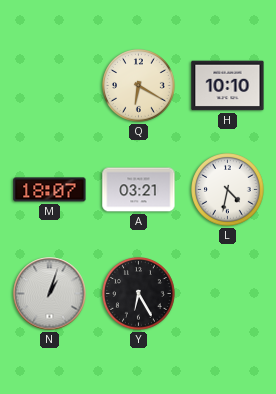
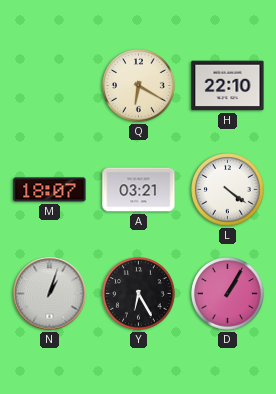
H: 10:10 -> 22:10 (228, 86)
L: 4:32 -> 4:21 (228, 190)
D: none -> 1:05 (228, 294)
